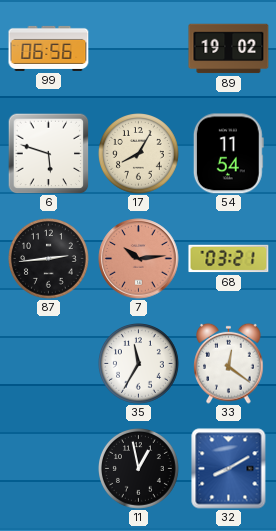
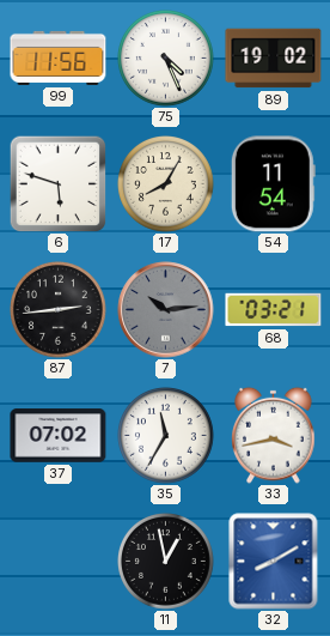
99: 06:56 -> 11:56 (59, 57)
75: none -> 4:26 (166, 59)
7 dial: salmon -> grey (166, 310)
37: none -> 07:02 (59, 436)
33: 12:21 -> 3:43 (274, 435)
